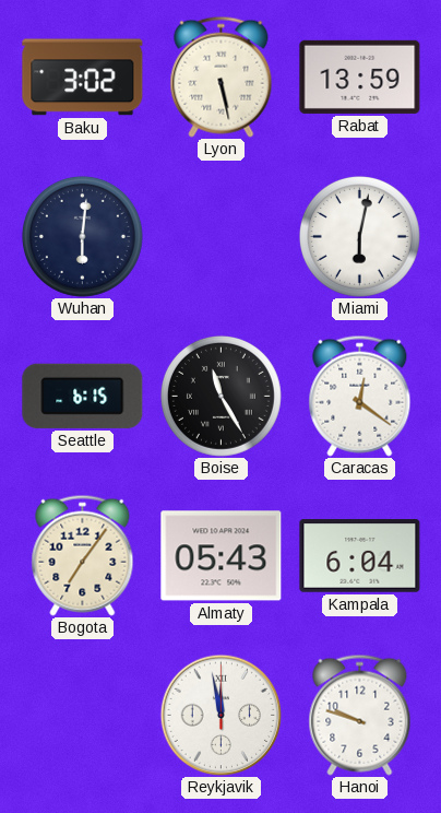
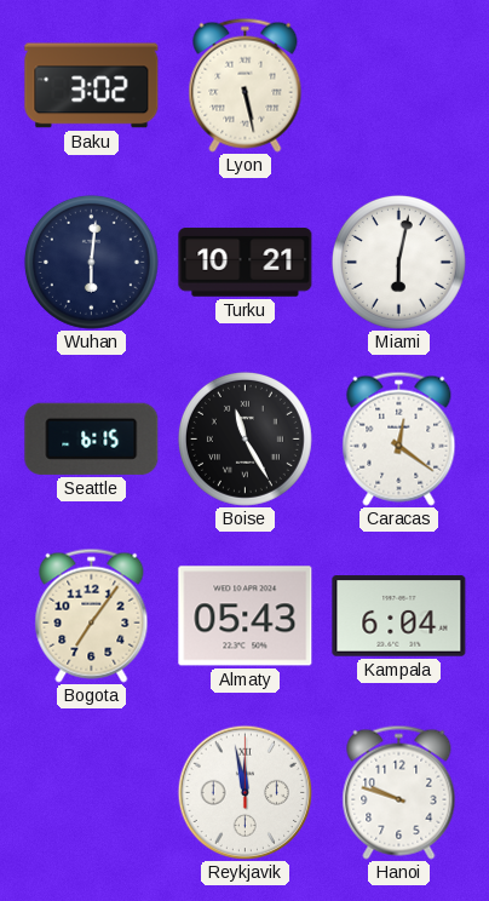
Rabat: 13:59 -> none (360, 76)
Turku: none -> 10:21 (246, 263)
